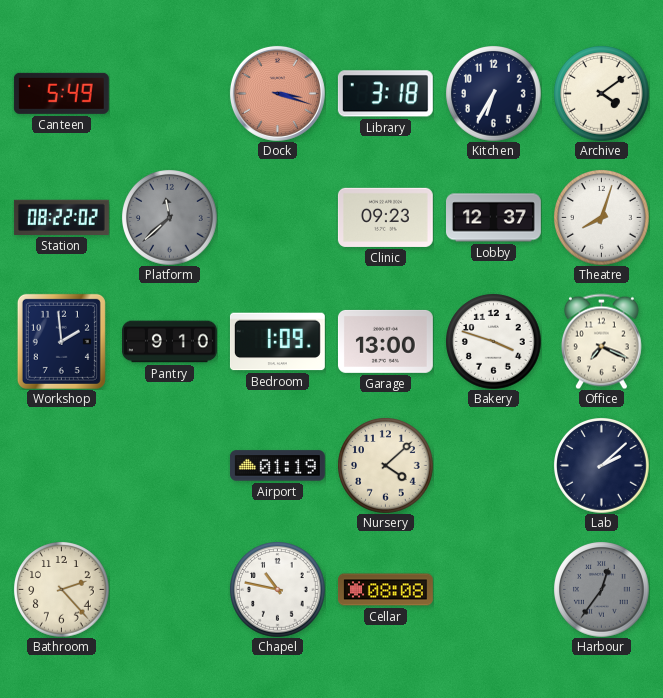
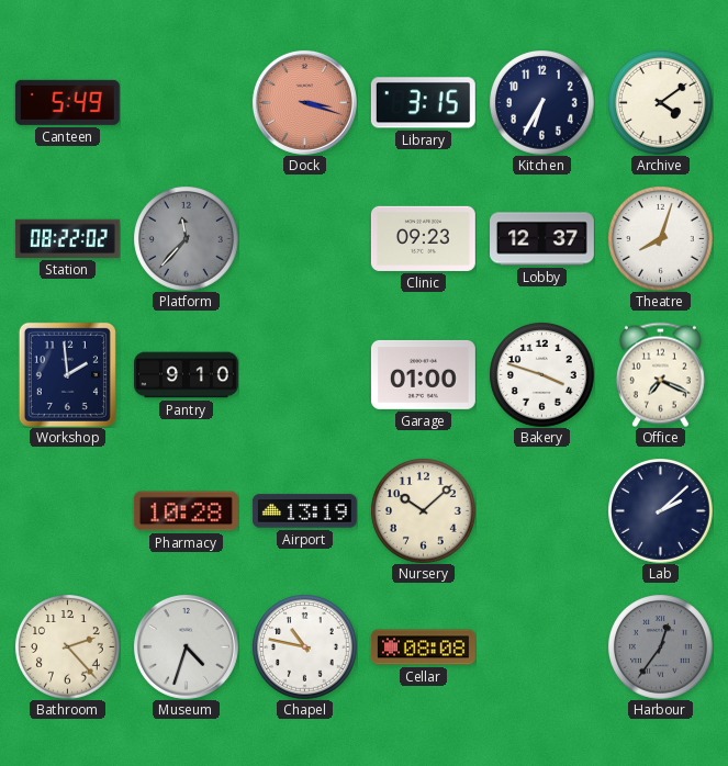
Library: 3:18 -> 3:15 (423, 103)
Platform: 11:38 -> 11:37 (187, 239)
Bedroom: 1:09 -> none (277, 342)
Garage: 13:00 -> 01:00 (423, 374)
Pharmacy: none -> 10:28 (186, 511)
Airport: 01:19 -> 13:19 (304, 511)
Nursery: 4:08 -> 10:08 (424, 511)
Museum: none -> 4:33 (186, 646)
